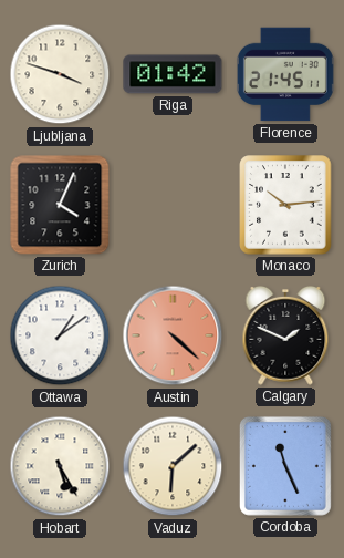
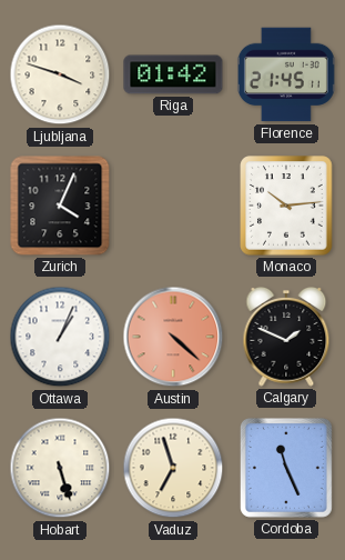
Ottawa: 1:09 -> 1:04 (60, 337)
Hobart: 5:25 -> 5:27 (60, 468)
Vaduz: 6:08 -> 6:57 (173, 468)
